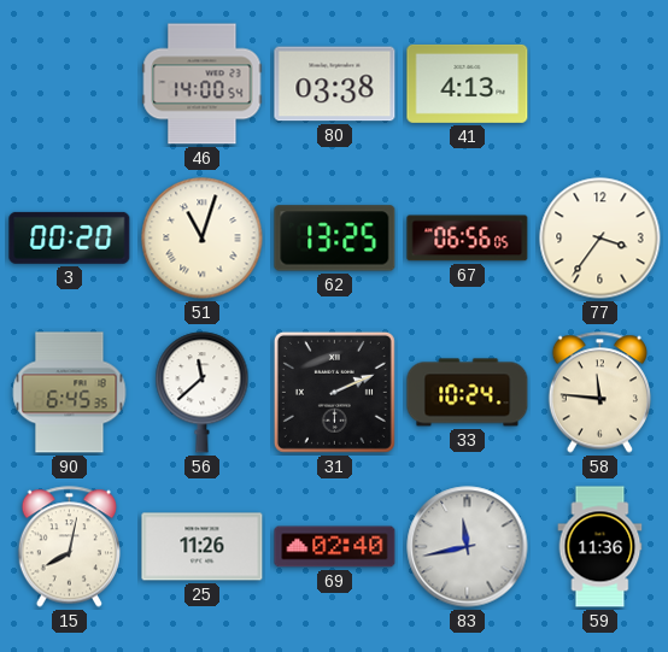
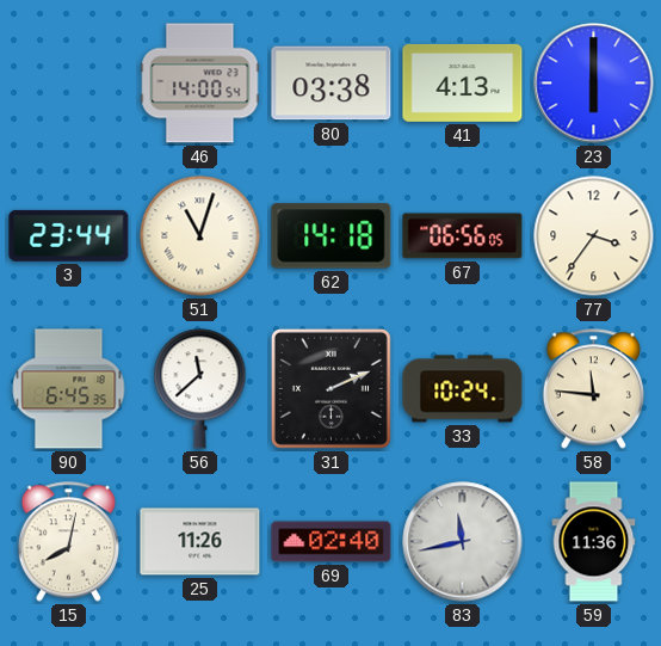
23: none -> 6:00 (594, 84)
3: 00:20 -> 23:44 (69, 235)
62: 13:25 -> 14:18 (332, 236)
